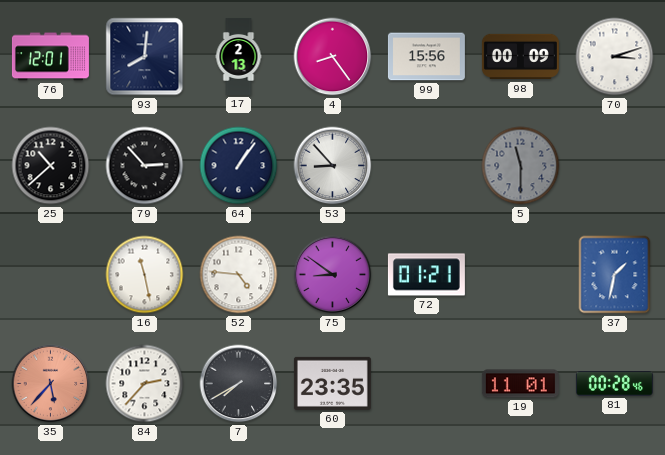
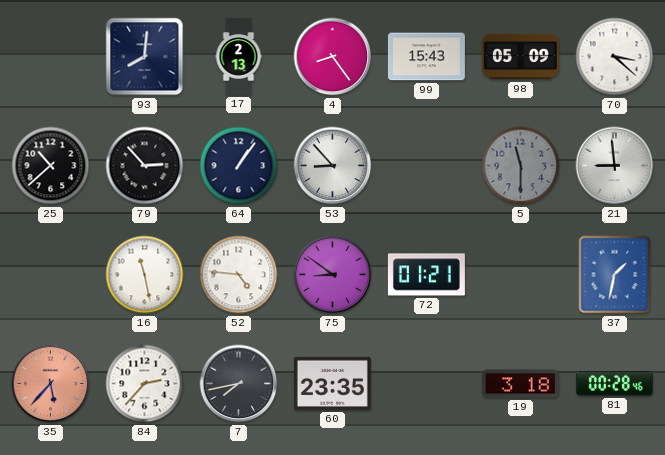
76: 12:01 -> none (50, 57)
99: 15:56 -> 15:43 (426, 57)
98: 00:09 -> 05:09 (520, 57)
70: 3:12 -> 3:22 (615, 57)
21: none -> 8:59 (615, 166)
7: 7:40 -> 7:43 (239, 384)
19: 11:01 -> 3:18 (520, 384)
